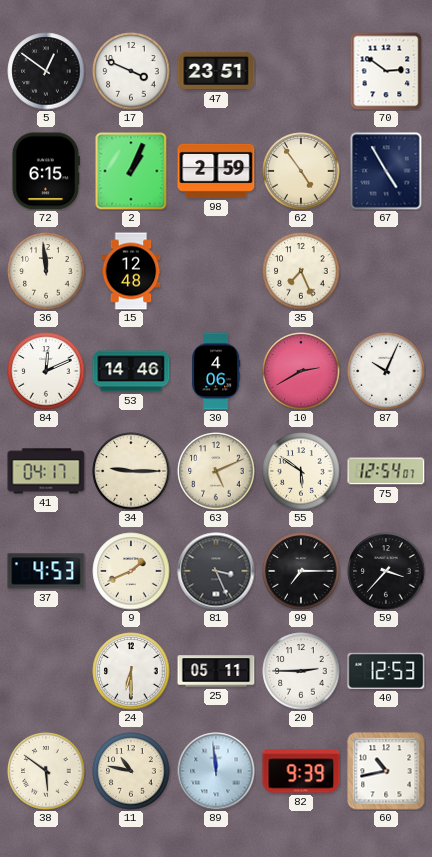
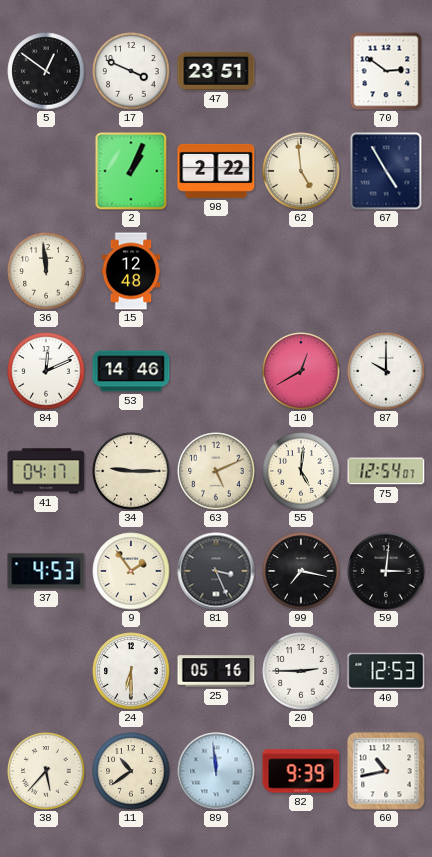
72: 6:15 -> none (45, 171)
98: 2:59 -> 2:22 (216, 171)
62: 4:54 -> 4:59 (301, 171)
35: 7:26 -> none (301, 271)
30: 4:06 -> none (216, 371)
10: 2:40 -> 12:40 (301, 371)
87: 10:04 -> 10:00 (386, 371)
55: 5:51 -> 5:01 (301, 471)
9: 1:41 -> 1:54 (131, 571)
99: 7:15 -> 7:17 (301, 571)
59: 3:37 -> 3:01 (386, 571)
25: 05:11 -> 05:16 (216, 671)
38: 5:51 -> 5:37 (46, 771)
11: 10:47 -> 10:39 (131, 771)
